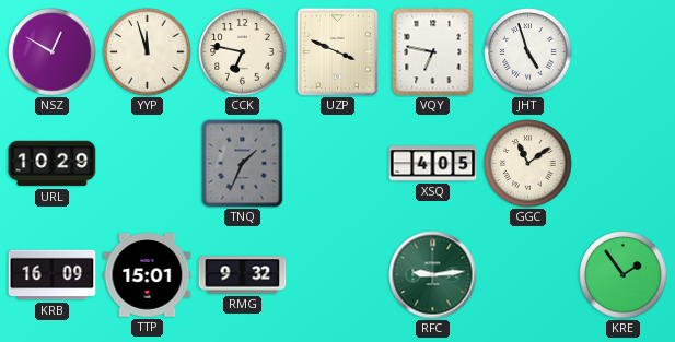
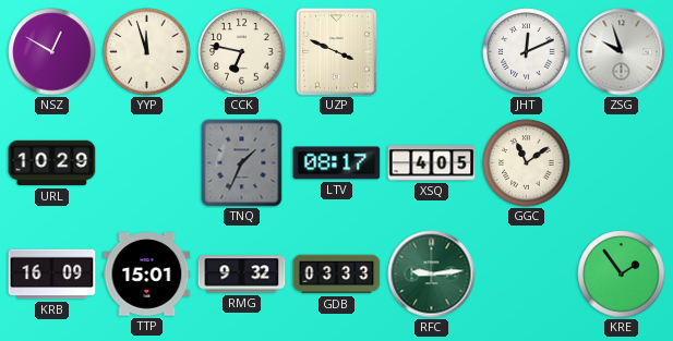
VQY: 6:47 -> none (433, 52)
JHT: 4:57 -> 12:11 (527, 52)
ZSG: none -> 9:57 (622, 52)
LTV: none -> 08:17 (337, 163)
GDB: none -> 03:33 (337, 275)
